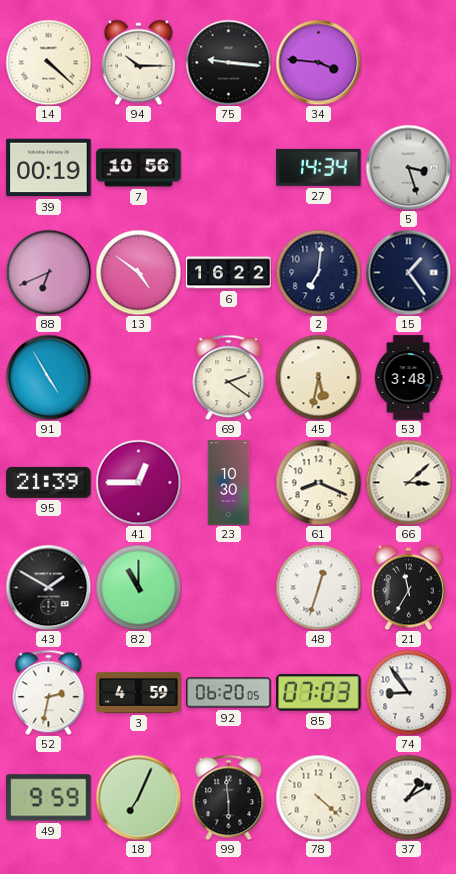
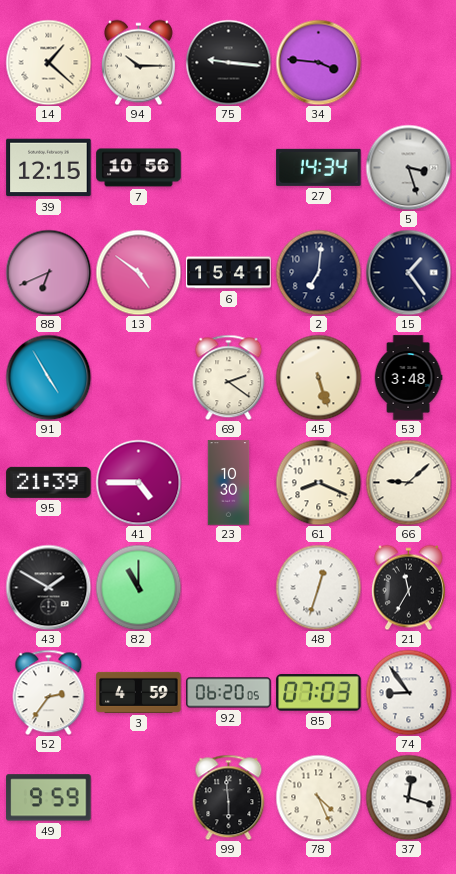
14: 4:22 -> 1:22 (48, 62)
39: 00:19 -> 12:15 (49, 168)
6: 16:22 -> 15:41 (229, 273)
45: 5:32 -> 5:27 (318, 377)
41: 12:45 -> 4:45 (138, 482)
66: 3:08 -> 9:08 (408, 482)
52: 2:32 -> 2:36 (49, 692)
18: 7:04 -> none (138, 797)
78: 4:22 -> 4:26 (318, 797)
37: 1:10 -> 12:18 (408, 797)
